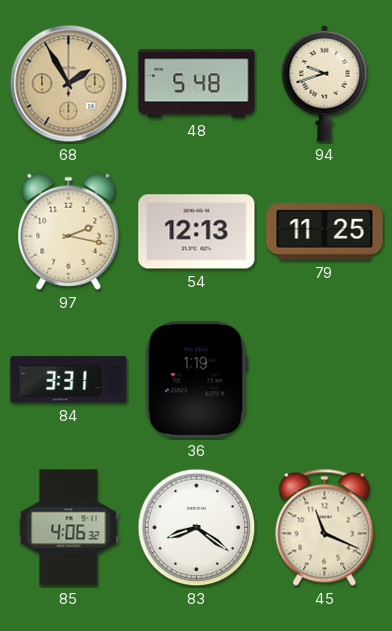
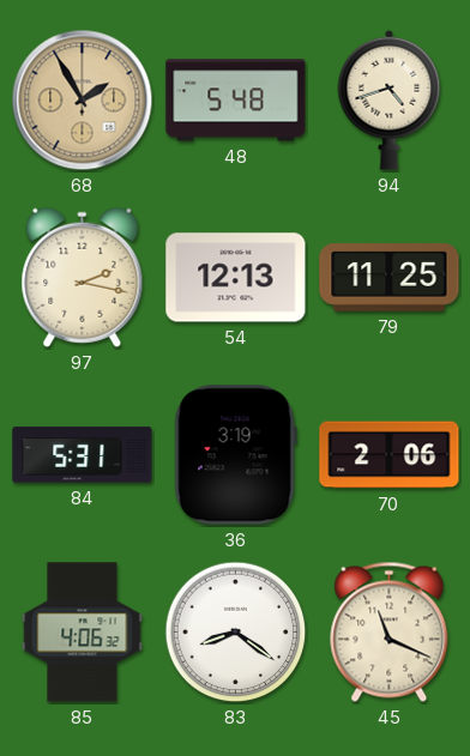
94: 9:42 -> 4:42 (390, 99)
84: 3:31 -> 5:31 (83, 455)
36: 1:19 -> 3:19 (235, 455)
70: none -> 2:06 (390, 455)
